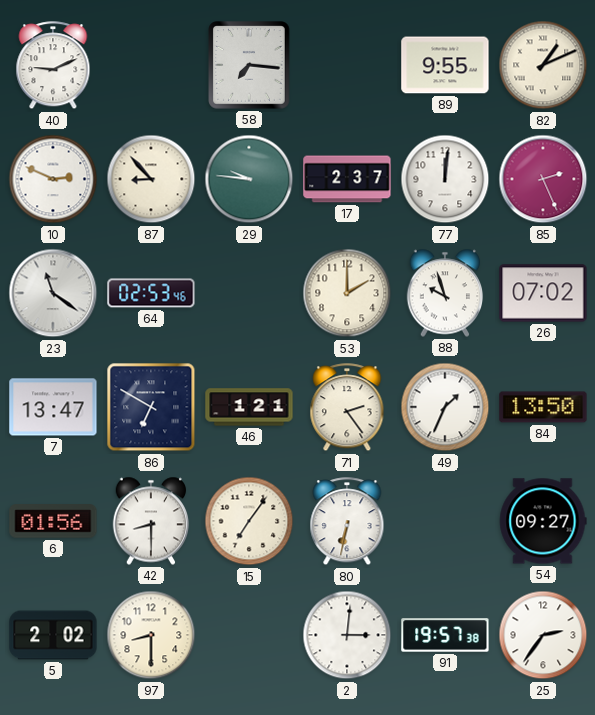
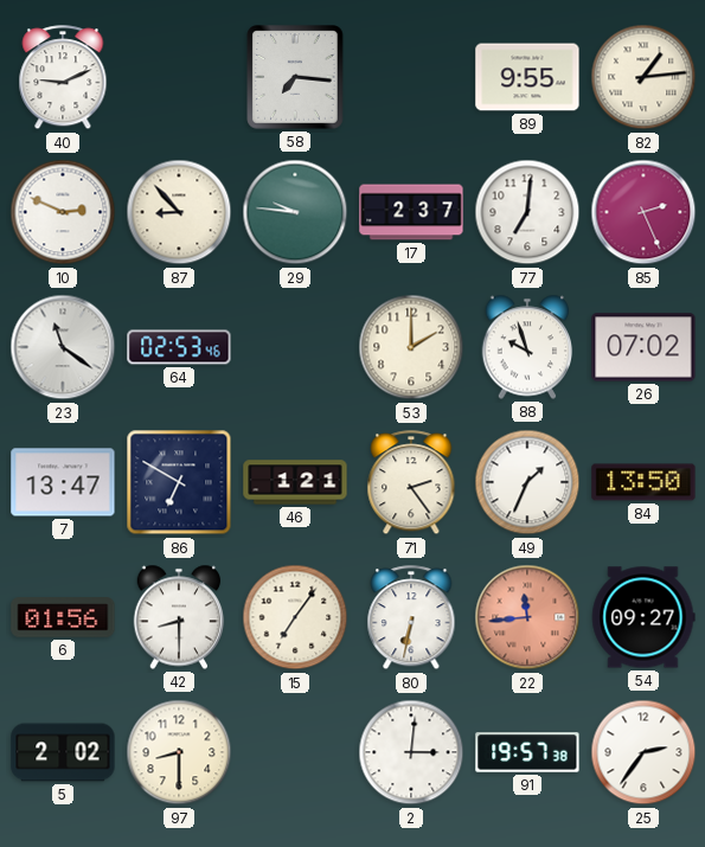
82: 1:11 -> 1:14 (643, 77)
77: 12:01 -> 7:01 (527, 212)
22: none -> 11:44 (527, 617)
